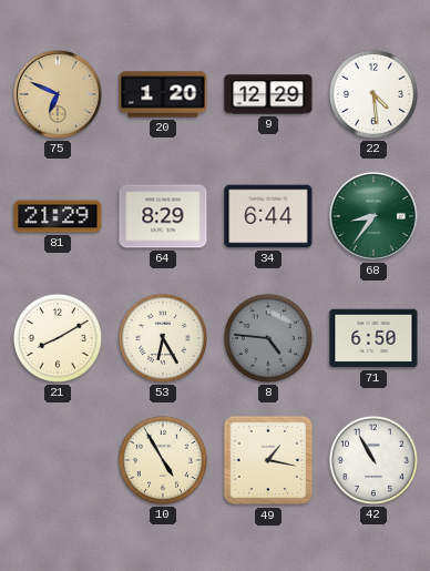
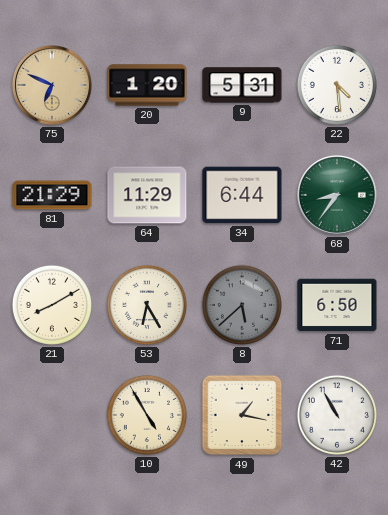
9: 12:29 -> 5:31 (242, 85)
64: 8:29 -> 11:29 (147, 195)
8: 4:46 -> 5:38 (242, 305)
